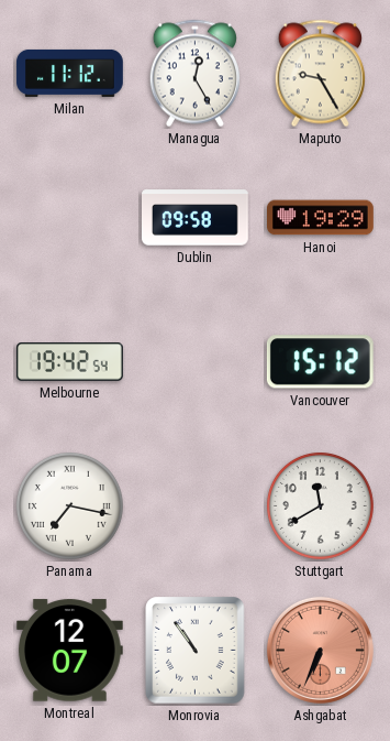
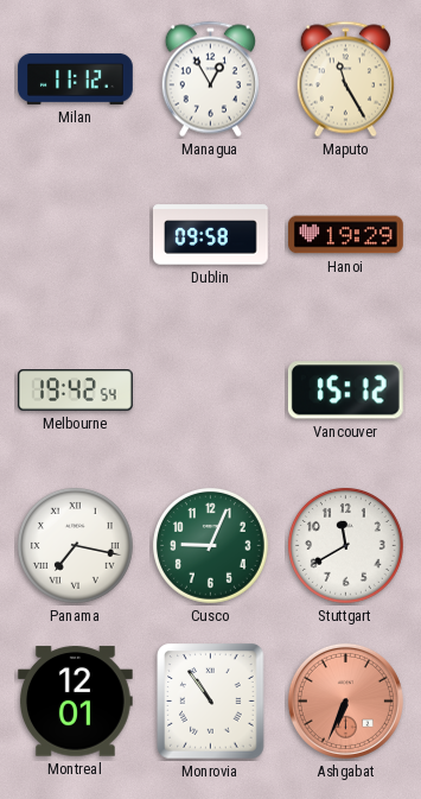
Managua: 12:25 -> 12:55 (210, 80)
Maputo: 9:25 -> 11:25 (345, 80)
Cusco: none -> 9:04 (210, 545)
Montreal: 12:07 -> 12:01 (75, 702)
